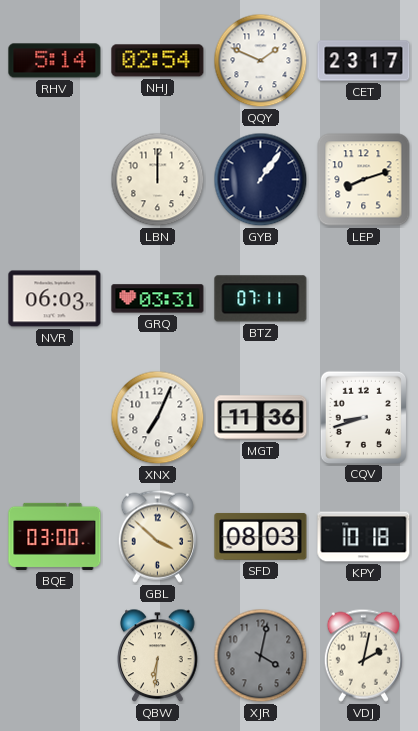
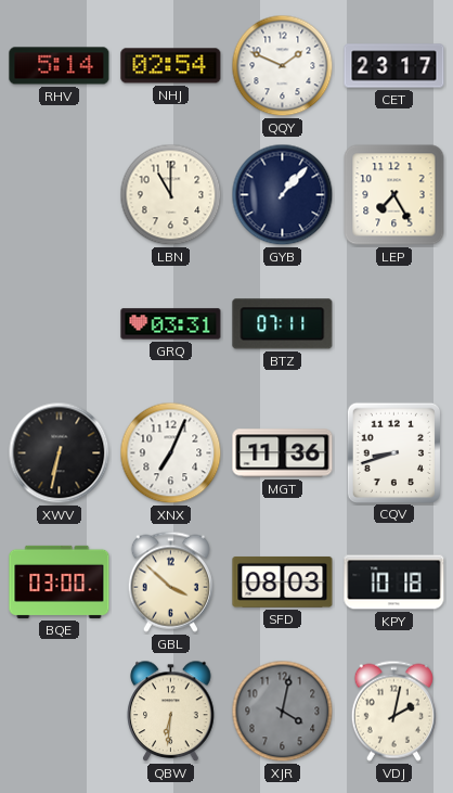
LBN: 12:00 -> 11:00 (171, 195)
GYB: 1:06 -> 1:07 (283, 195)
LEP: 8:12 -> 7:25 (394, 195)
NVR: 06:03 -> none (55, 299)
XWV: none -> 6:32 (60, 453)
